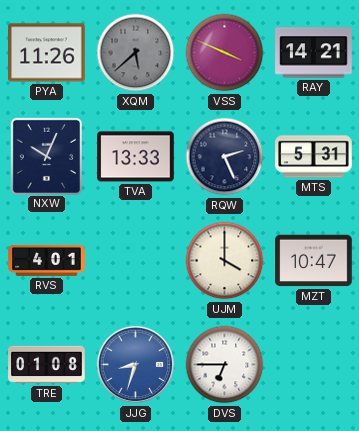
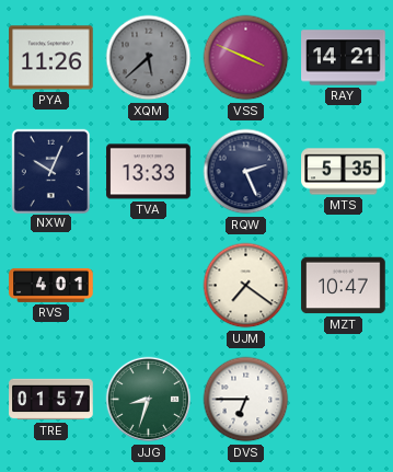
MTS: 5:31 -> 5:35 (344, 172)
UJM: 4:00 -> 7:21 (246, 286)
TRE: 01:08 -> 01:57 (51, 400)
JJG dial: blue -> green (149, 400)
